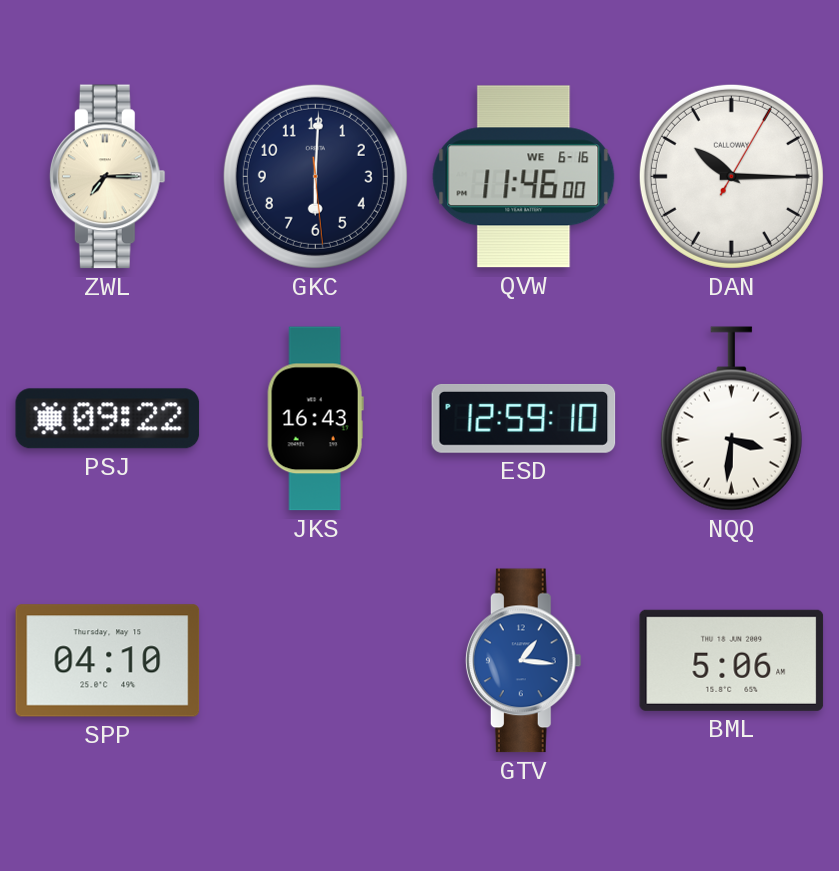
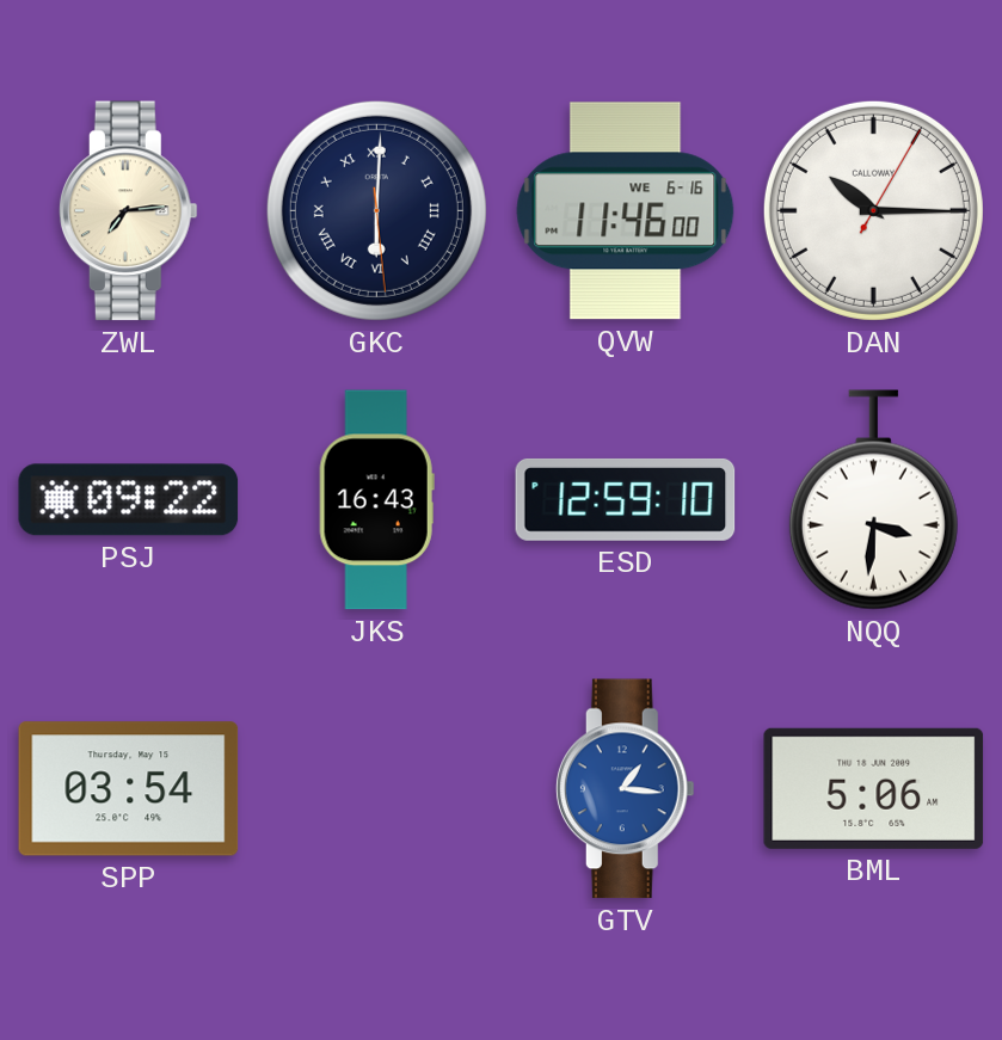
ZWL: 7:15 -> 7:14 (128, 211)
GKC numerals: Arabic -> Roman (376, 210)
SPP: 04:10 -> 03:54 (129, 789)
